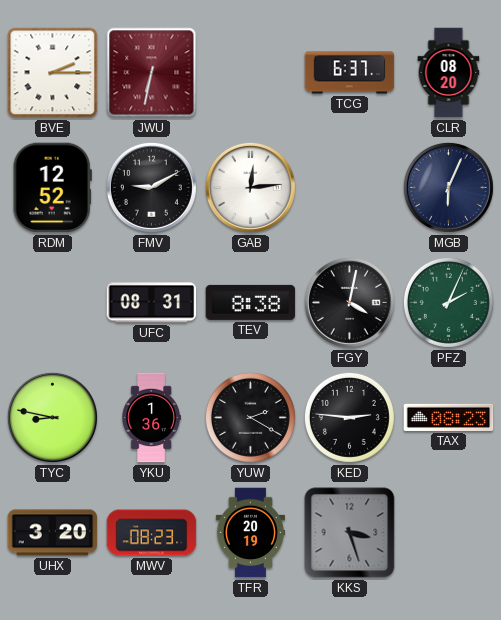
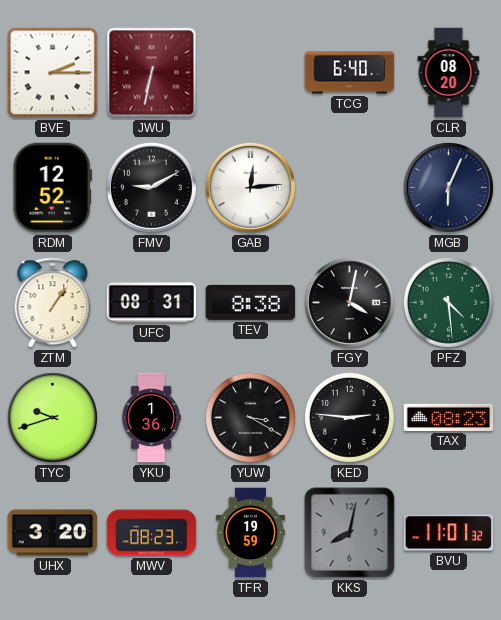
TCG: 6:37 -> 6:40 (350, 73)
ZTM: none -> 1:06 (53, 303)
PFZ: 2:04 -> 4:29 (448, 302)
TYC: 8:47 -> 9:42 (52, 417)
YUW: 2:20 -> 3:20 (250, 417)
TFR: 20:19 -> 19:59 (250, 533)
KKS: 3:27 -> 8:02 (350, 533)
BVU: none -> 11:01 (449, 533)
